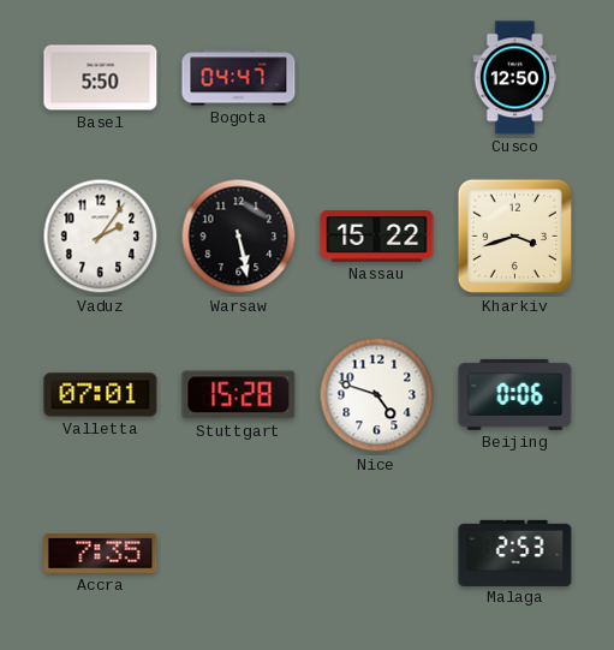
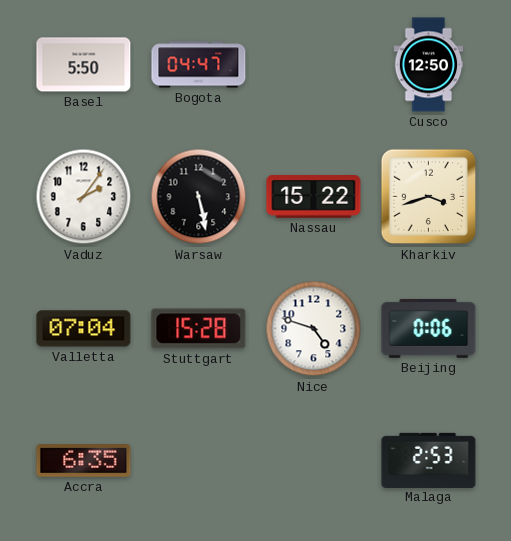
Valletta: 07:01 -> 07:04 (84, 329)
Accra: 7:35 -> 6:35 (84, 461)
